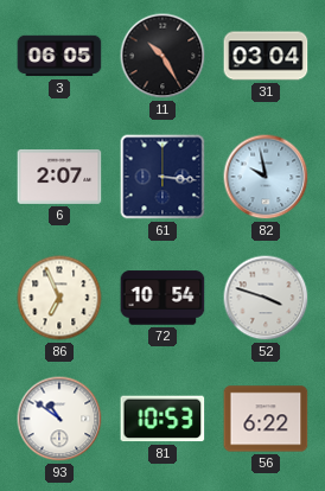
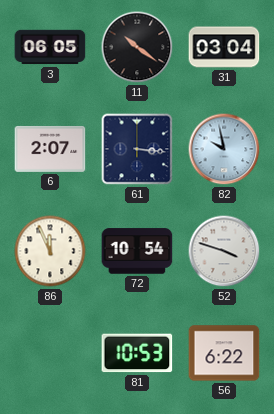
11: 10:25 -> 10:21 (137, 47)
86: 6:56 -> 11:56 (50, 251)
93: 10:51 -> none (59, 419)
